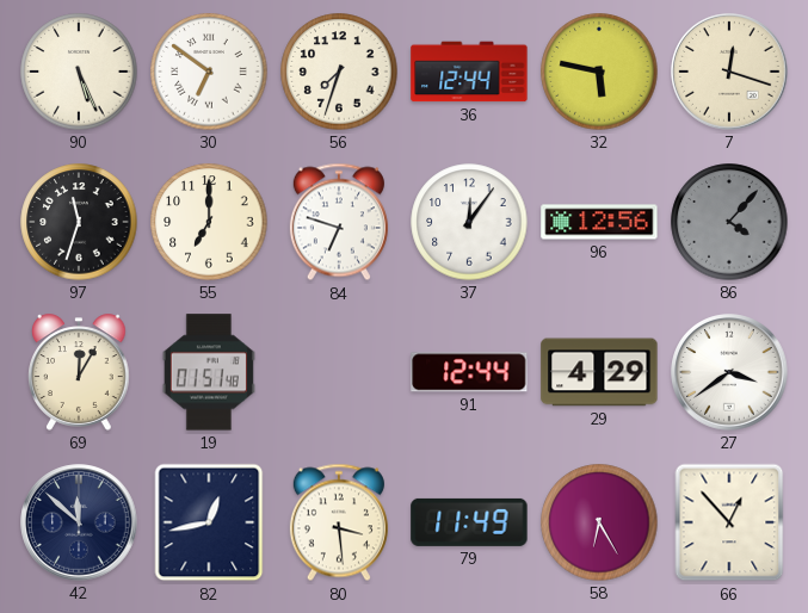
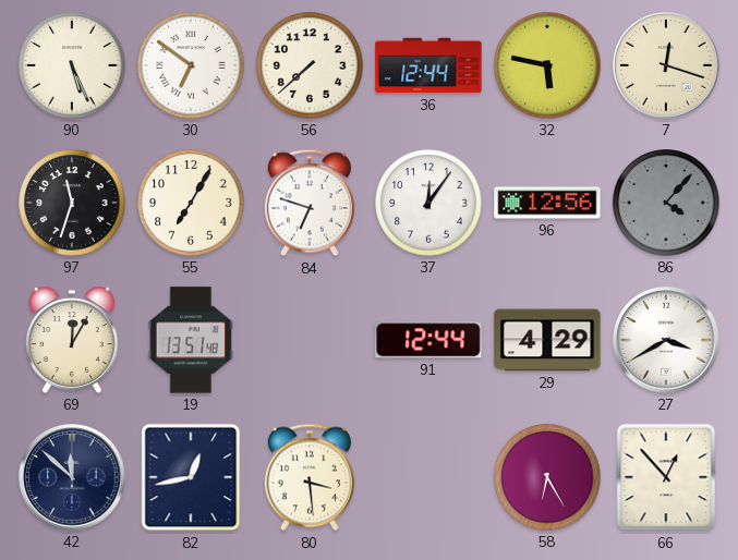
56: 7:33 -> 7:38 (310, 65)
55: 7:00 -> 7:05 (191, 203)
19: 01:51 -> 13:51 (191, 340)
27: 3:39 -> 3:40 (666, 340)
79: 11:49 -> none (469, 522)
